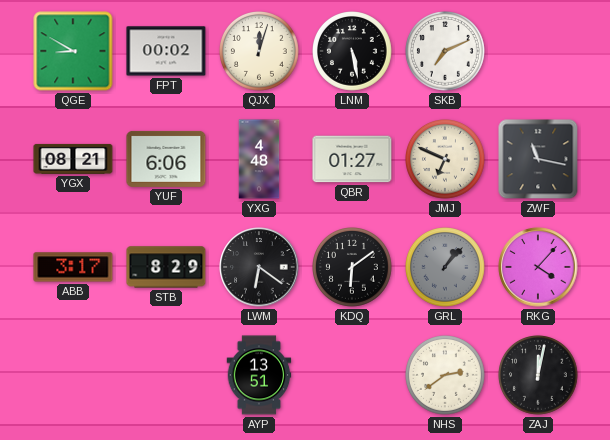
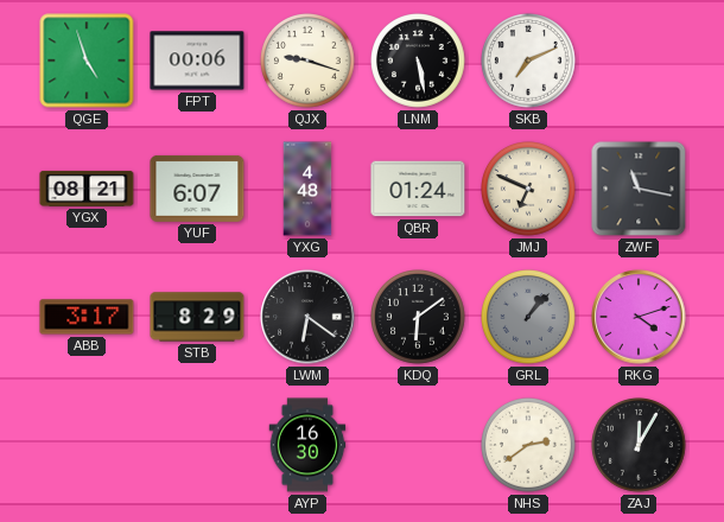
QGE: 8:50 -> 4:57 (87, 61)
FPT: 00:02 -> 00:06 (197, 61)
QJX: 12:03 -> 9:18 (309, 62)
YUF: 6:06 -> 6:07 (197, 189)
QBR: 01:27 -> 01:24 (418, 189)
RKG: 4:07 -> 4:12 (639, 317)
AYP: 13:51 -> 16:30 (307, 445)
ZAJ: 12:02 -> 12:05 (640, 446)
